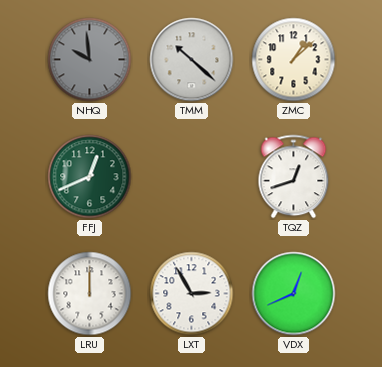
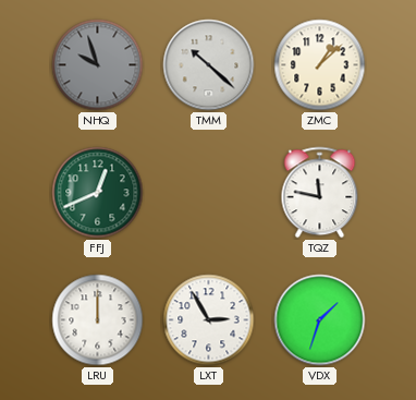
NHQ: 9:59 -> 9:57 (98, 65)
TQZ: 12:42 -> 11:47 (320, 193)
VDX: 12:41 -> 1:33 (320, 320)
